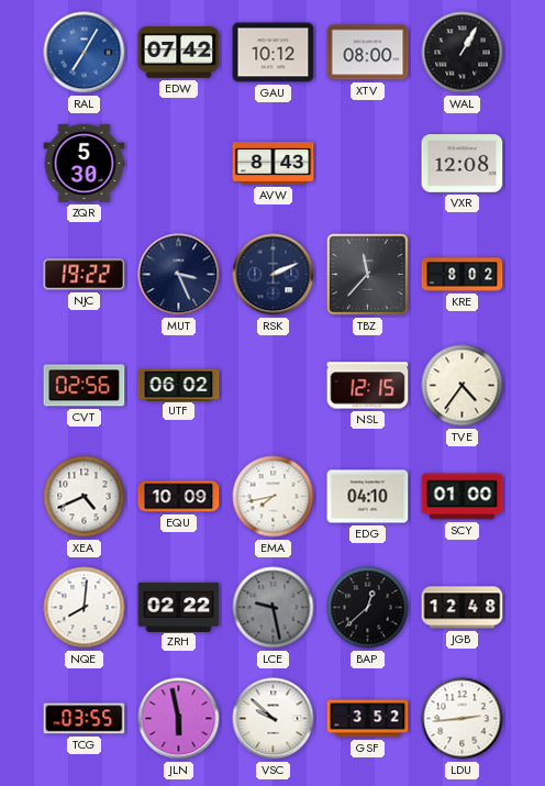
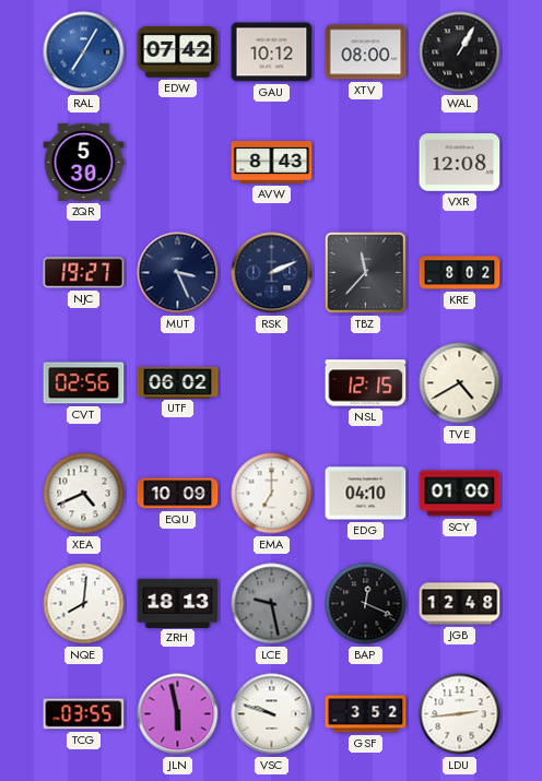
NJC: 19:22 -> 19:27 (84, 273)
TVE: 4:36 -> 4:40 (460, 383)
EMA: 7:43 -> 7:00 (272, 494)
ZRH: 02:22 -> 18:13 (178, 603)
BAP: 12:38 -> 12:19 (366, 604)
VSC: 9:52 -> 9:48 (272, 714)
